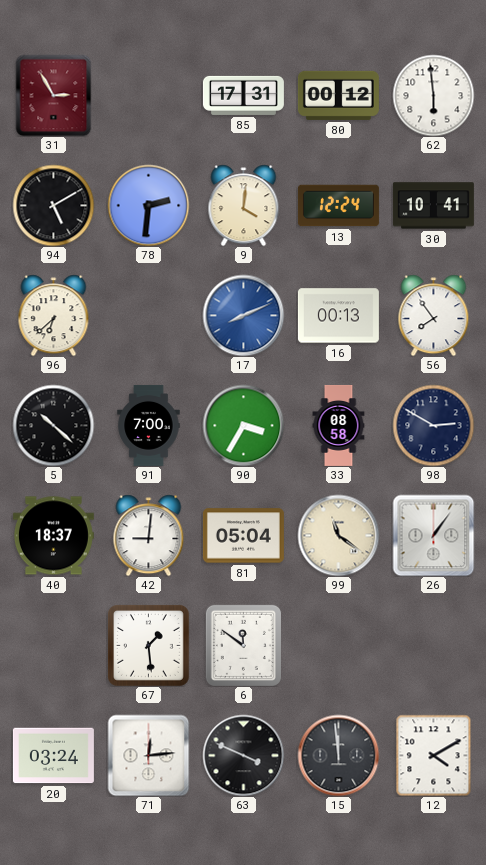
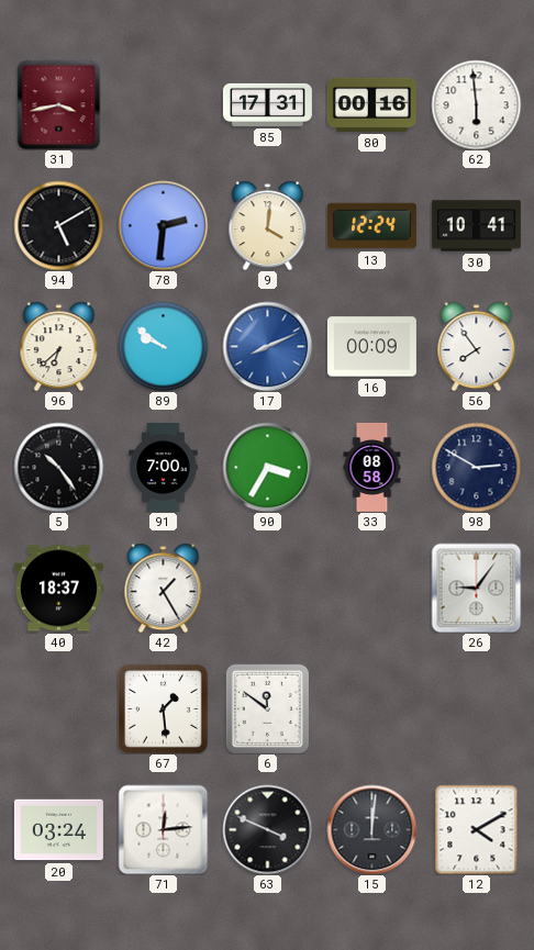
31: 2:55 -> 3:43 (59, 104)
80: 00:12 -> 00:16 (371, 104)
89: none -> 9:51 (163, 346)
16: 00:13 -> 00:09 (371, 347)
5: 10:22 -> 10:24 (58, 467)
42: 9:01 -> 1:25 (164, 588)
81: 05:04 -> none (243, 536)
99: 11:21 -> none (338, 535)
26: 1:06 -> 9:06 (476, 588)
15: 11:59 -> 12:01 (371, 829)
